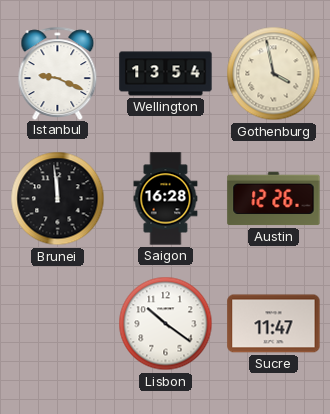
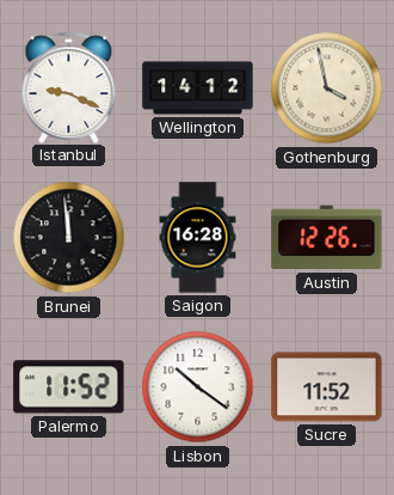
Wellington: 13:54 -> 14:12 (198, 88)
Palermo: none -> 11:52 (69, 387)
Sucre: 11:47 -> 11:52 (327, 387)
